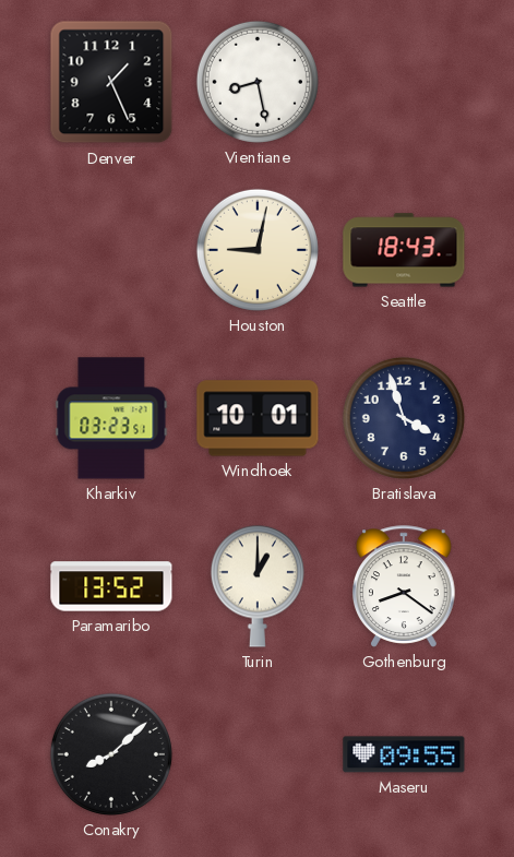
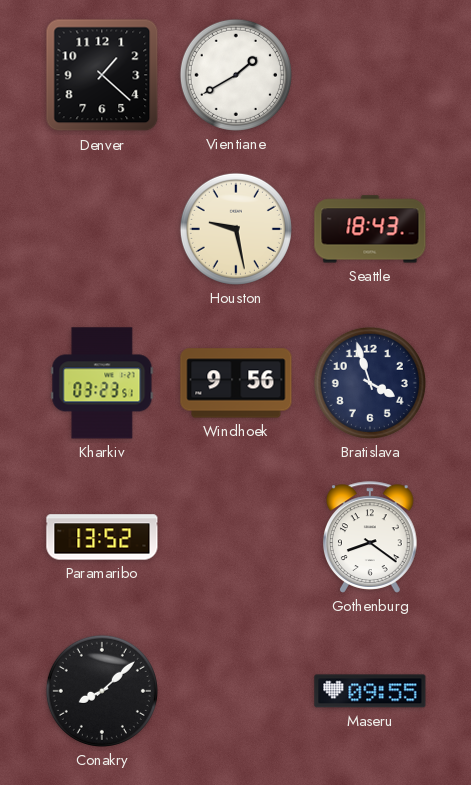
Denver: 1:26 -> 1:22 (102, 75)
Vientiane: 8:28 -> 1:40 (236, 75)
Houston: 9:02 -> 9:28 (236, 229)
Windhoek: 10:01 -> 9:56 (236, 383)
Turin: 1:00 -> none (258, 586)
